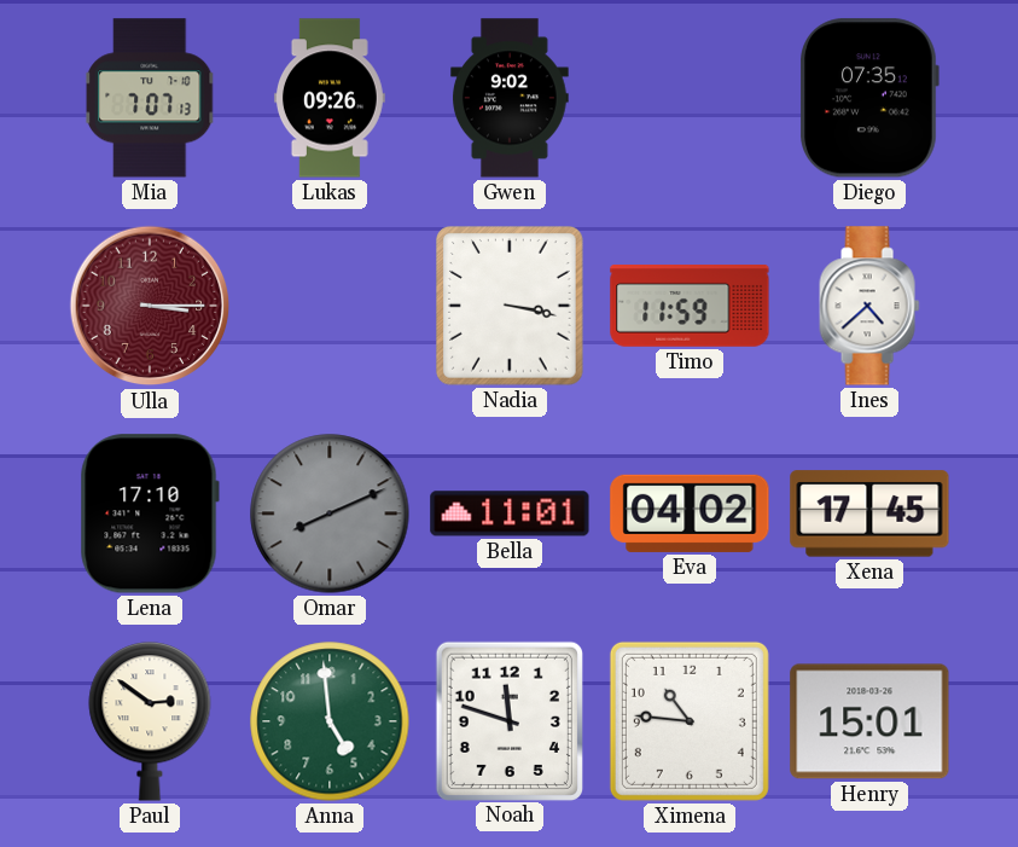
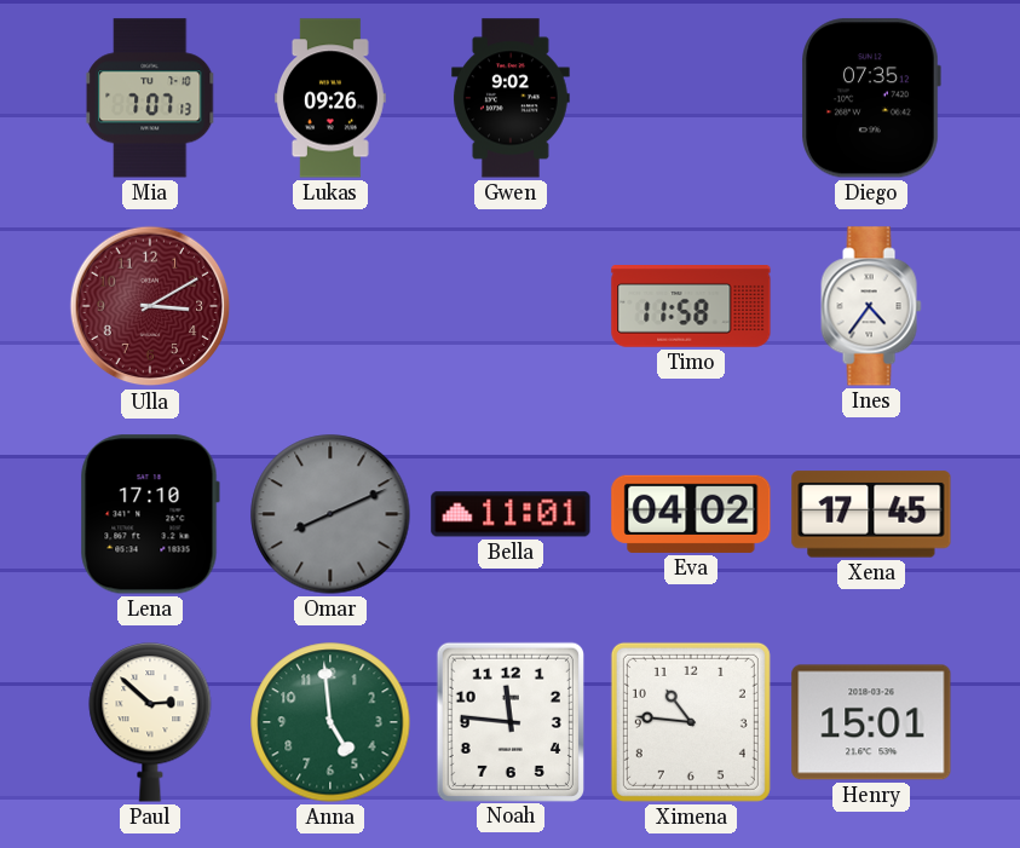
Ulla: 3:15 -> 3:10 (150, 306)
Nadia: 3:17 -> none (511, 306)
Timo: 11:59 -> 11:58 (691, 307)
Ines: 4:38 -> 4:36 (871, 306)
Paul: 2:51 -> 2:52 (150, 722)
Noah: 11:48 -> 11:46 (511, 721)
